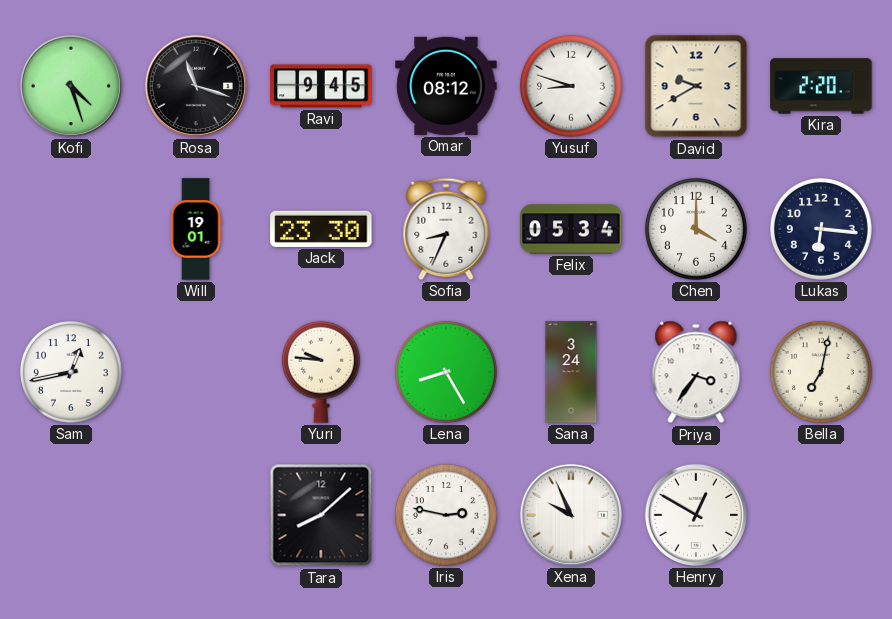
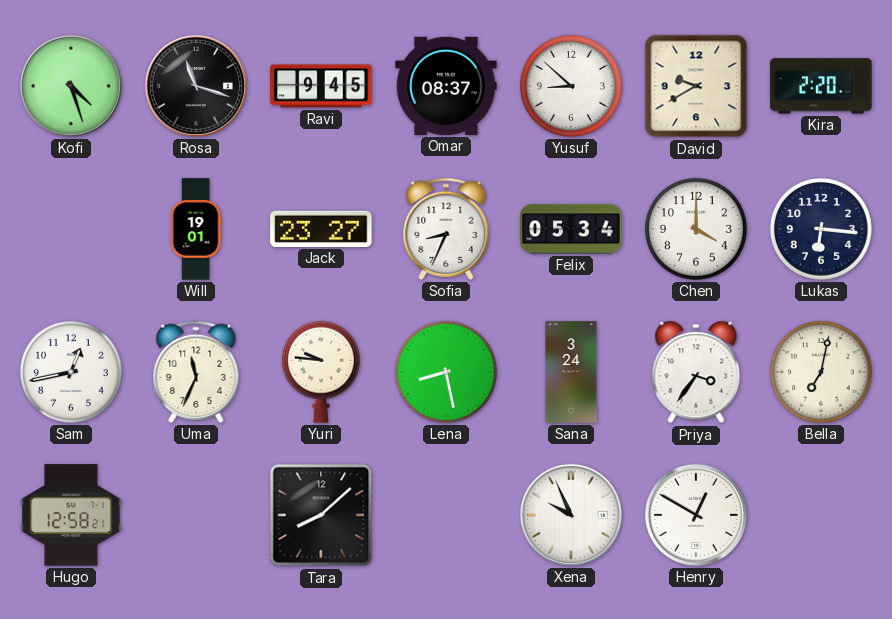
Omar: 08:12 -> 08:37 (446, 86)
Yusuf: 8:48 -> 8:52 (571, 86)
Jack: 23:30 -> 23:27 (321, 229)
Uma: none -> 11:34 (196, 372)
Lena: 8:25 -> 8:28 (446, 372)
Hugo: none -> 12:58 (71, 515)
Iris: 2:47 -> none (446, 515)
